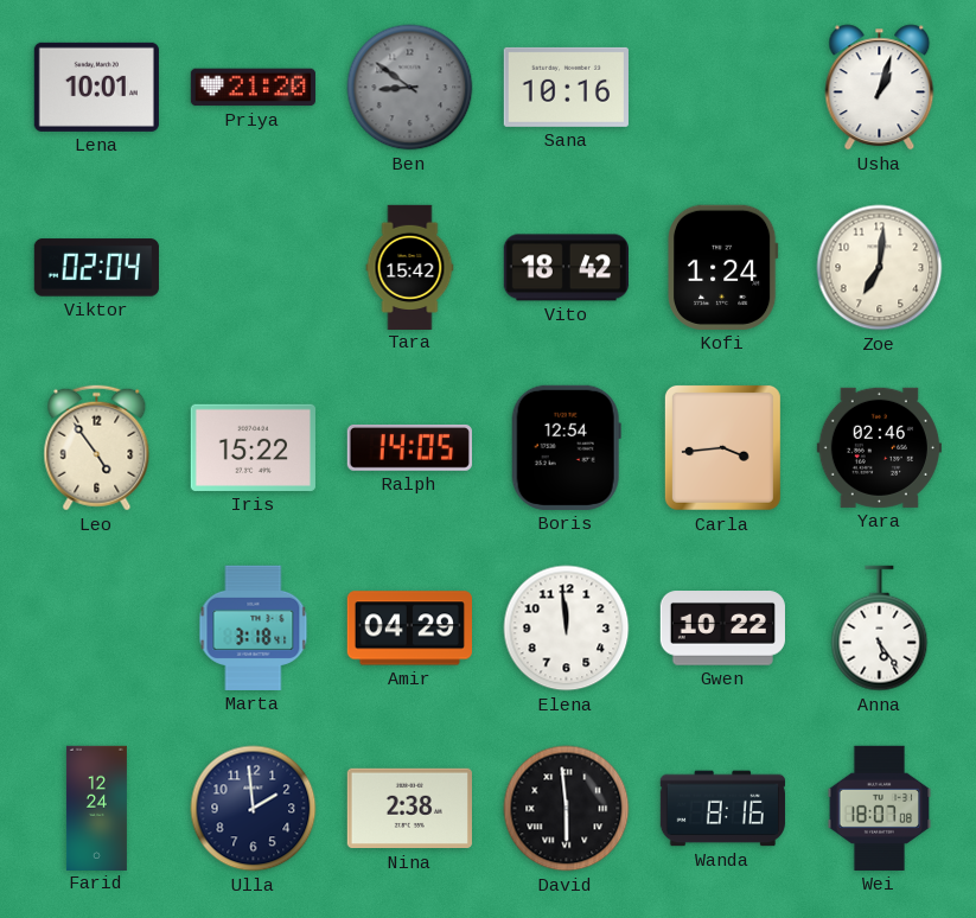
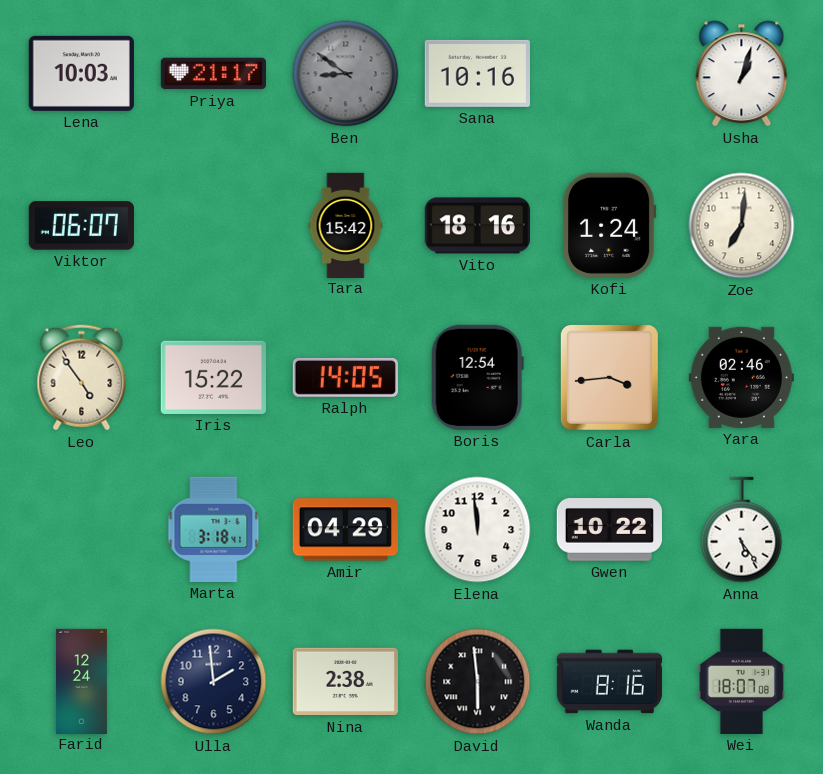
Lena: 10:01 -> 10:03 (81, 73)
Priya: 21:20 -> 21:17 (213, 74)
Viktor: 02:04 -> 06:07 (81, 226)
Vito: 18:42 -> 18:16 (477, 226)
